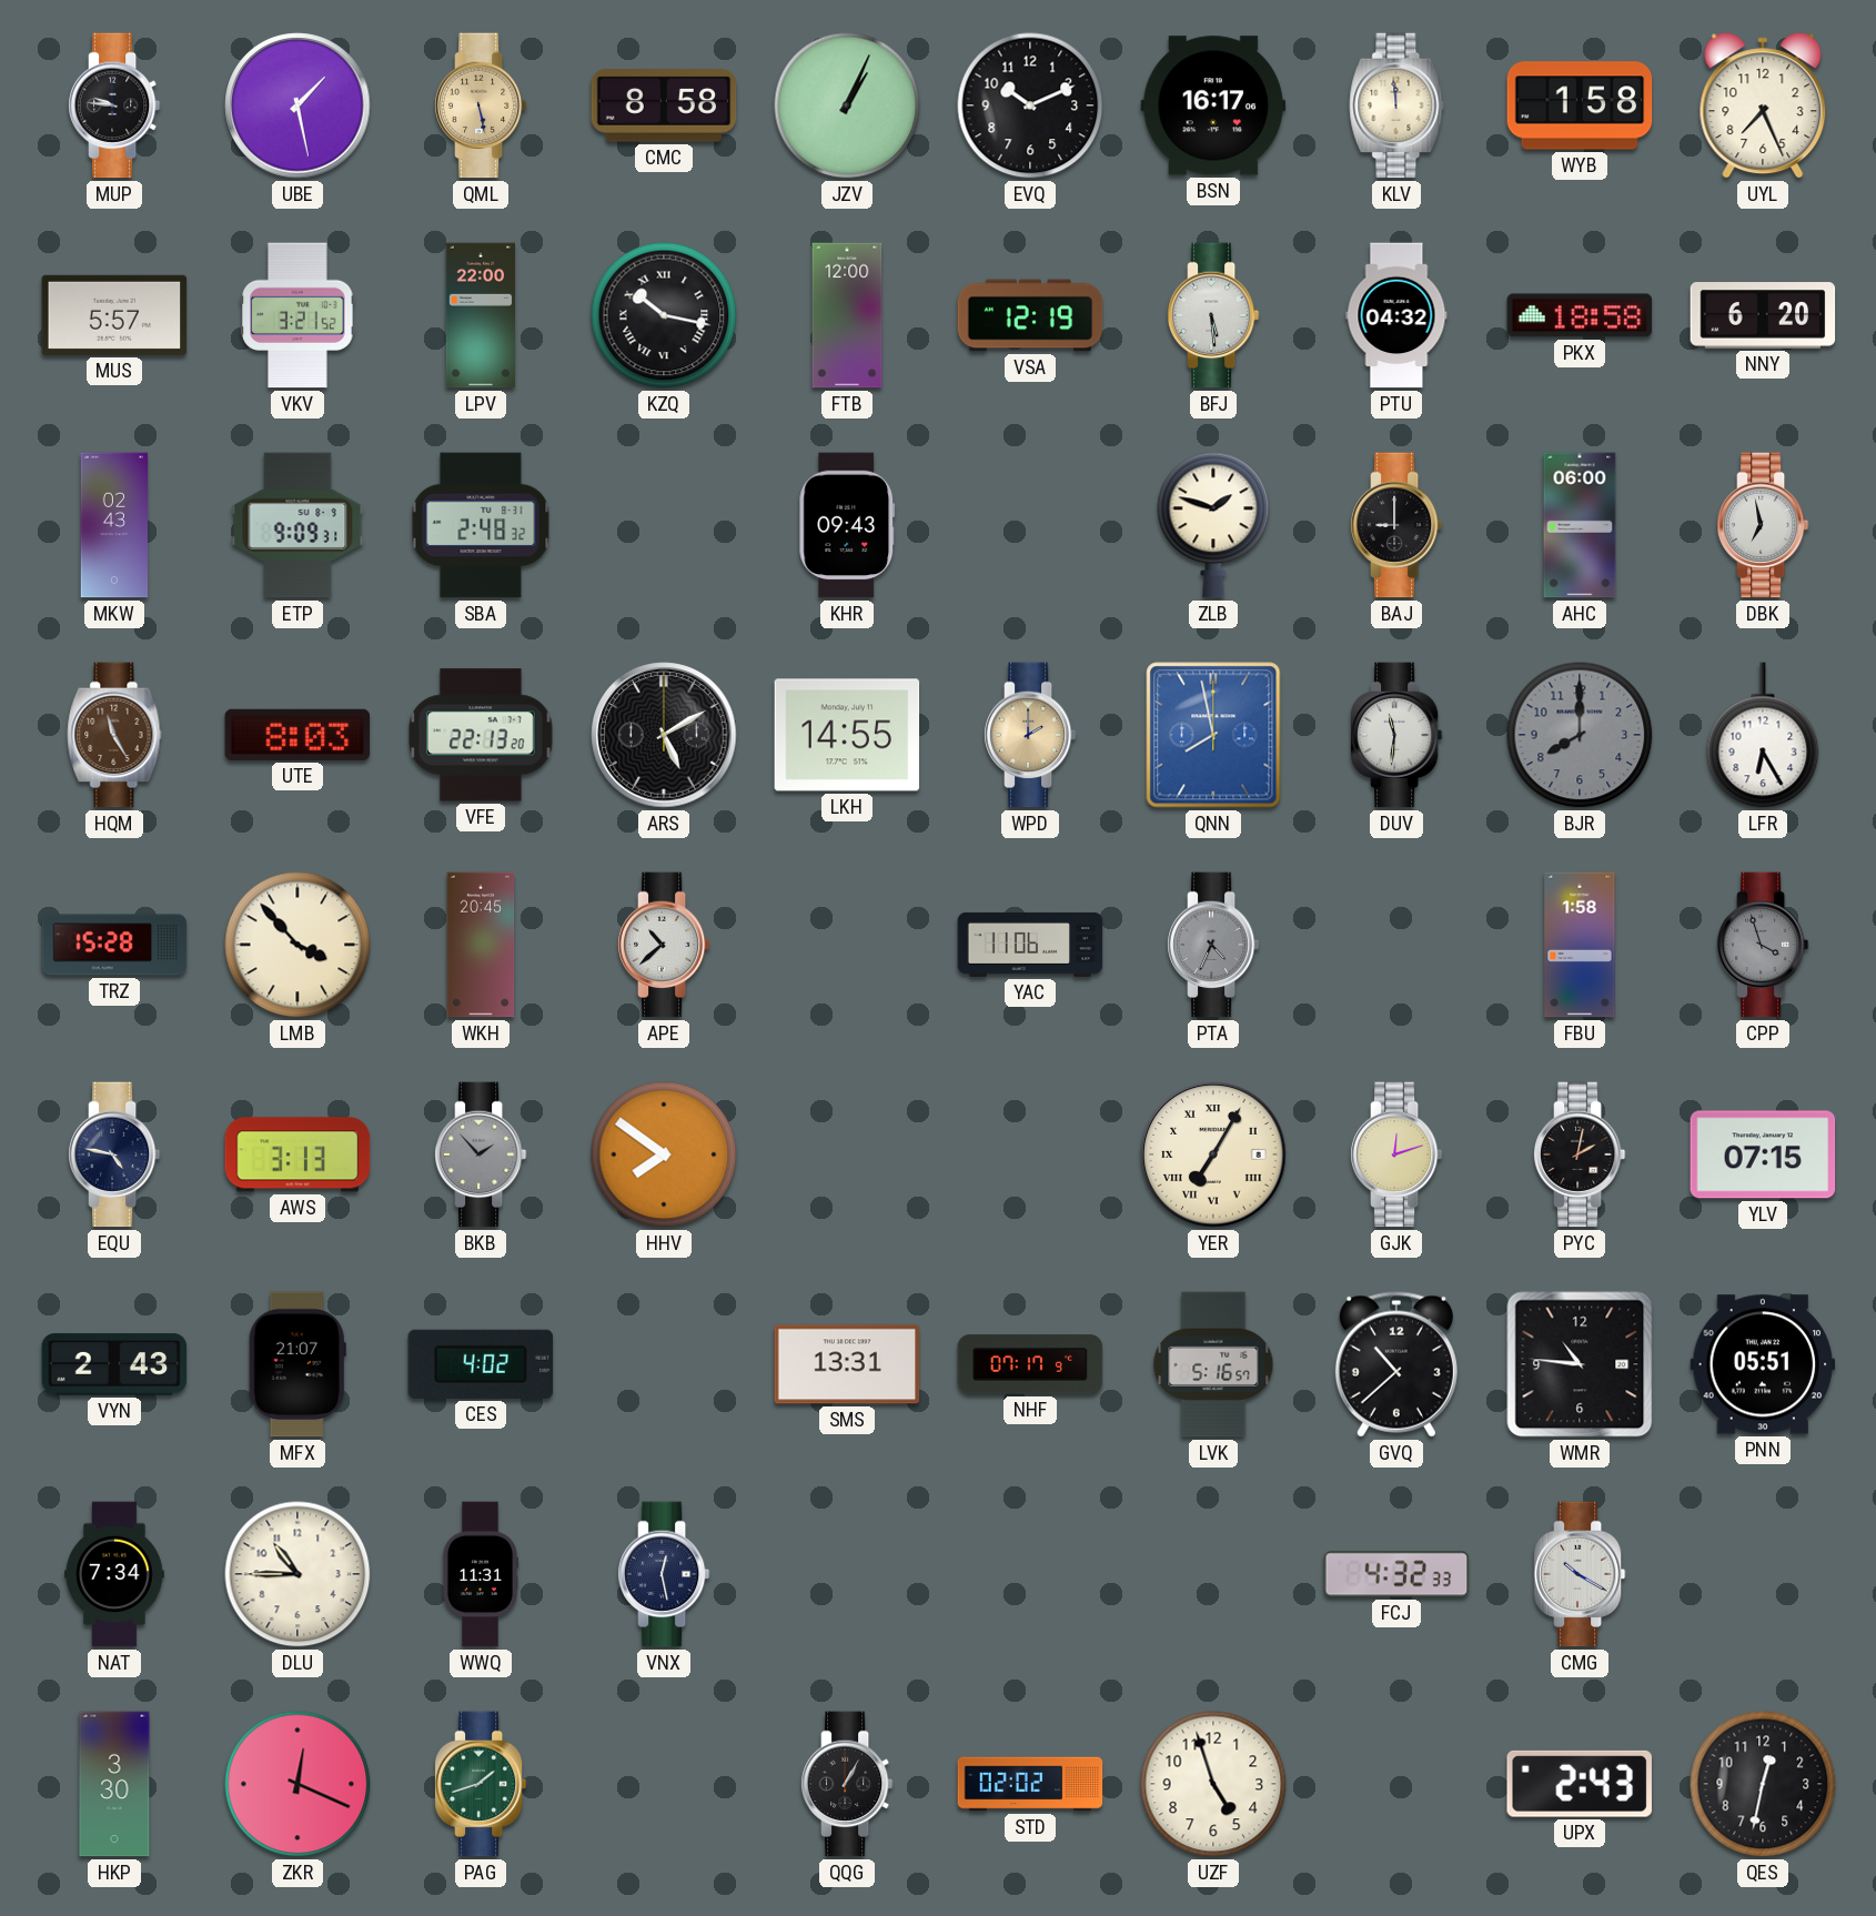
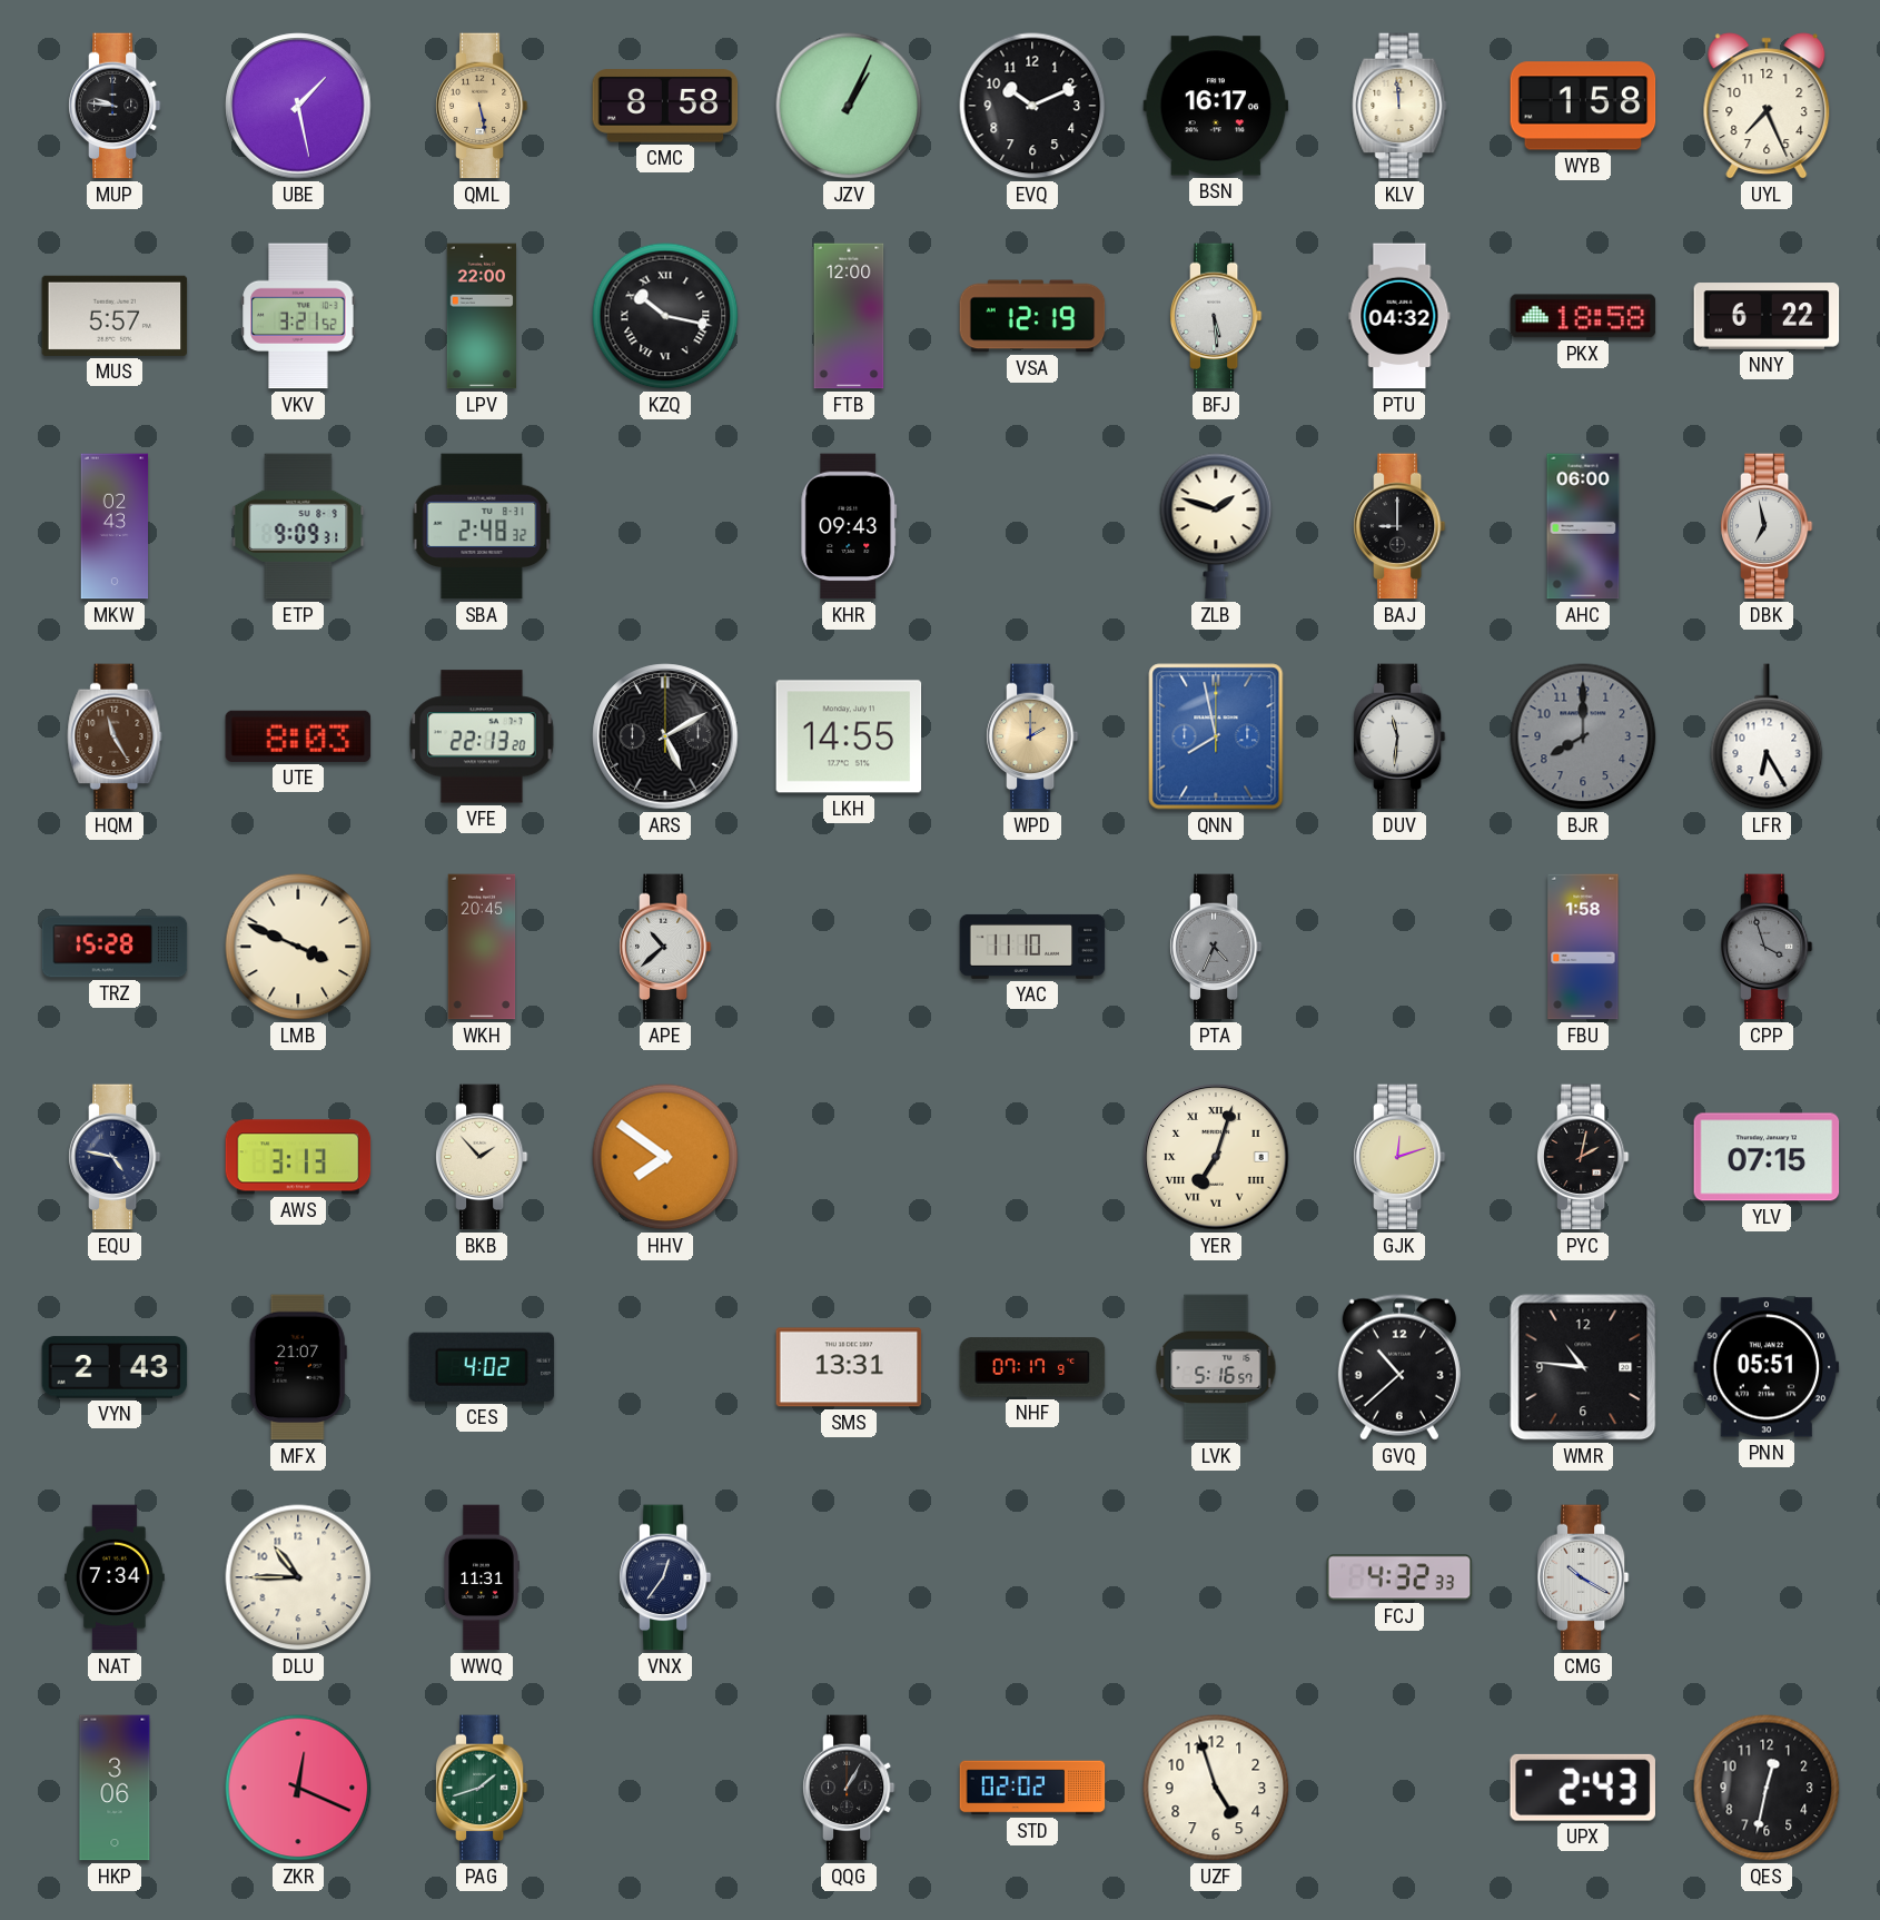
NNY: 6:20 -> 6:22 (1767, 316)
LMB: 3:53 -> 3:49 (298, 947)
YAC: 11:06 -> 11:10 (1032, 947)
BKB dial: grey -> cream (482, 1157)
YER: 7:05 -> 7:03 (1216, 1157)
VNX: 12:28 -> 12:36 (665, 1577)
HKP: 3:30 -> 3:06 (115, 1788)
